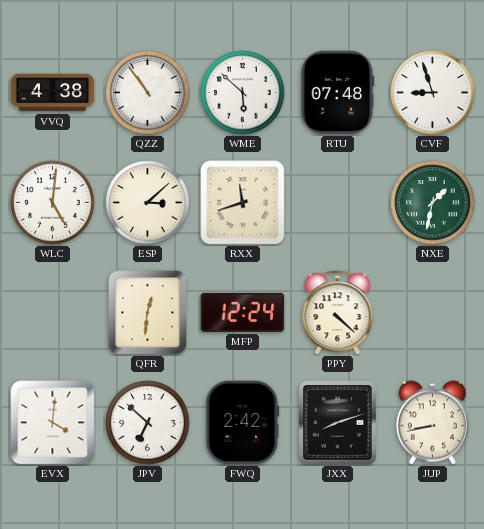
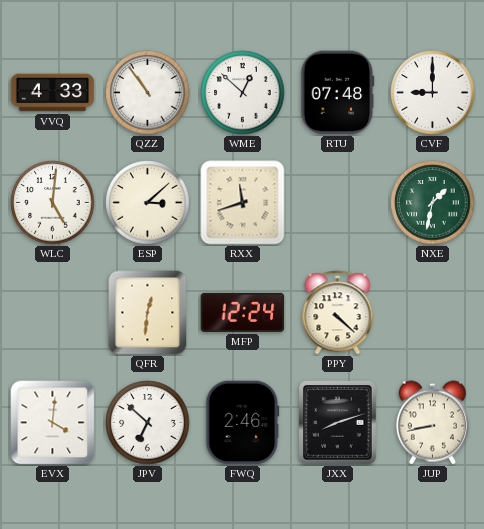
VVQ: 4:38 -> 4:33 (53, 93)
WME: 5:52 -> 12:52 (243, 93)
CVF: 8:57 -> 9:00 (433, 93)
FWQ: 2:42 -> 2:46 (243, 423)
